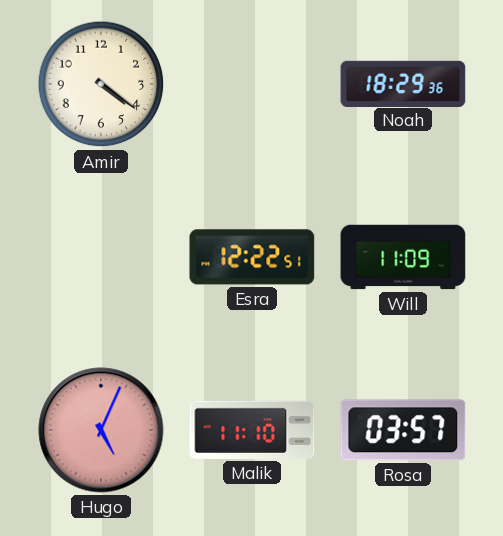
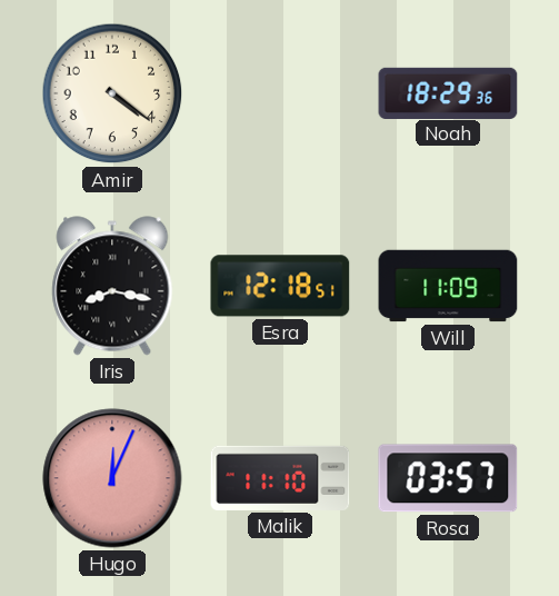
Iris: none -> 8:17 (112, 286)
Esra: 12:22 -> 12:18 (280, 286)
Hugo: 5:04 -> 12:04 (112, 478)
